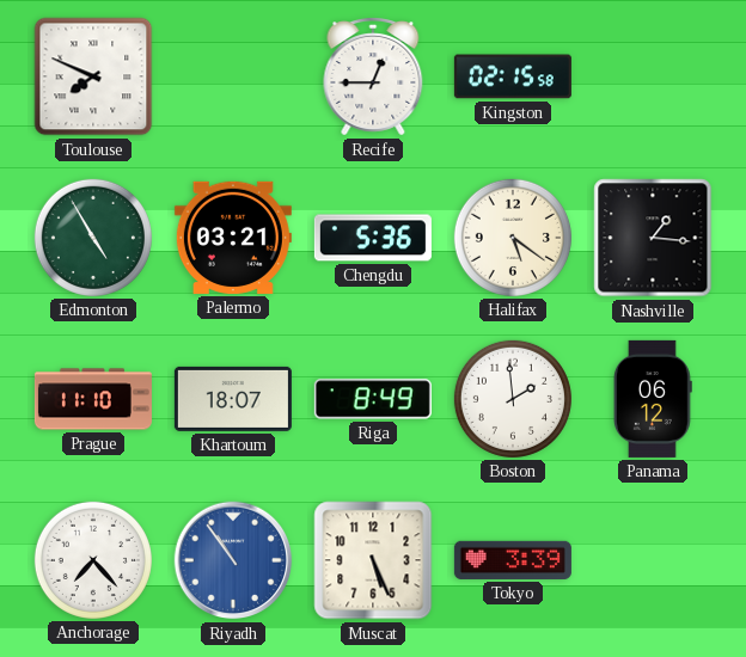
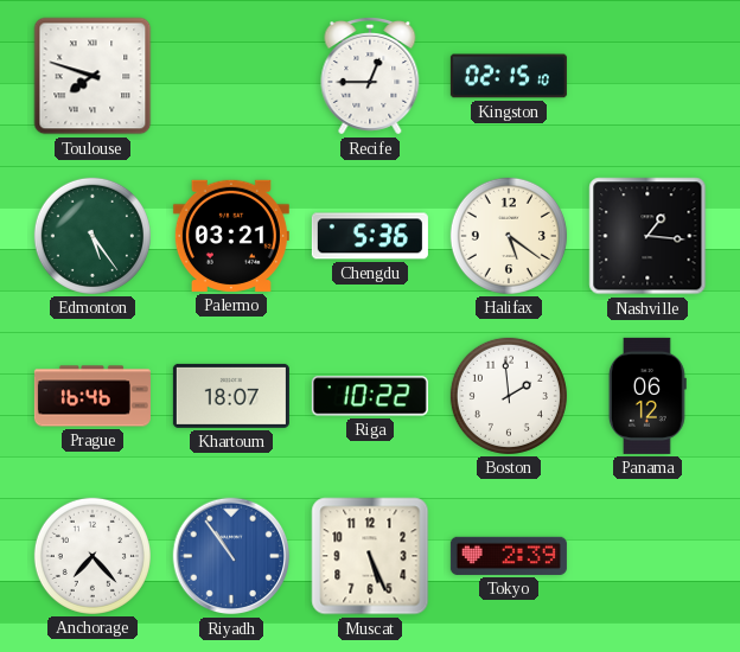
Toulouse: 7:49 -> 7:48 (92, 76)
Kingston: 02:15:58 -> 02:15:10 (509, 76)
Edmonton: 4:55 -> 5:24 (92, 236)
Prague: 11:10 -> 16:46 (92, 396)
Riga: 8:49 -> 10:22 (370, 396)
Tokyo: 3:39 -> 2:39 (509, 556)
